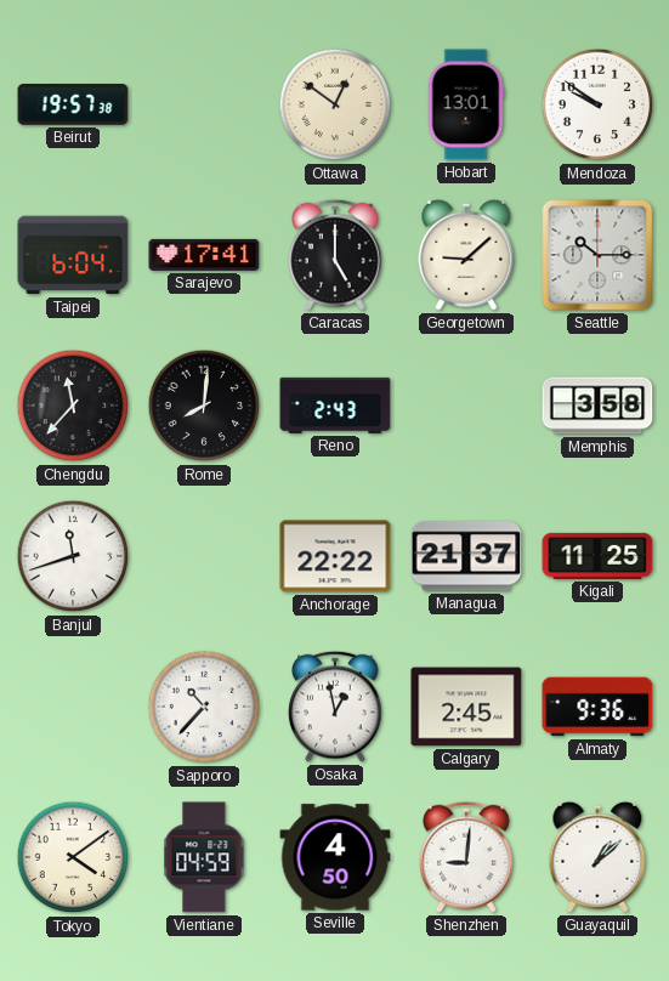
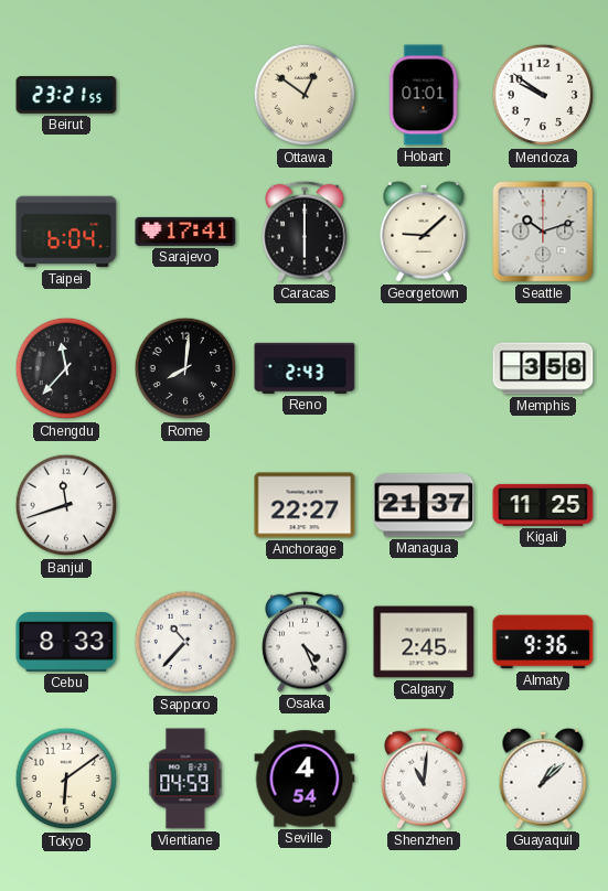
Beirut: 19:57 -> 23:21 (66, 95)
Hobart: 13:01 -> 01:01 (424, 95)
Caracas: 5:00 -> 6:00 (305, 232)
Seattle: 10:15 -> 10:12 (543, 232)
Anchorage: 22:22 -> 22:27 (305, 505)
Cebu: none -> 8:33 (66, 642)
Osaka: 12:58 -> 4:26 (305, 642)
Tokyo: 4:09 -> 6:09 (66, 779)
Seville: 4:50 -> 4:54 (305, 779)
Shenzhen: 9:01 -> 11:01 (424, 779)
